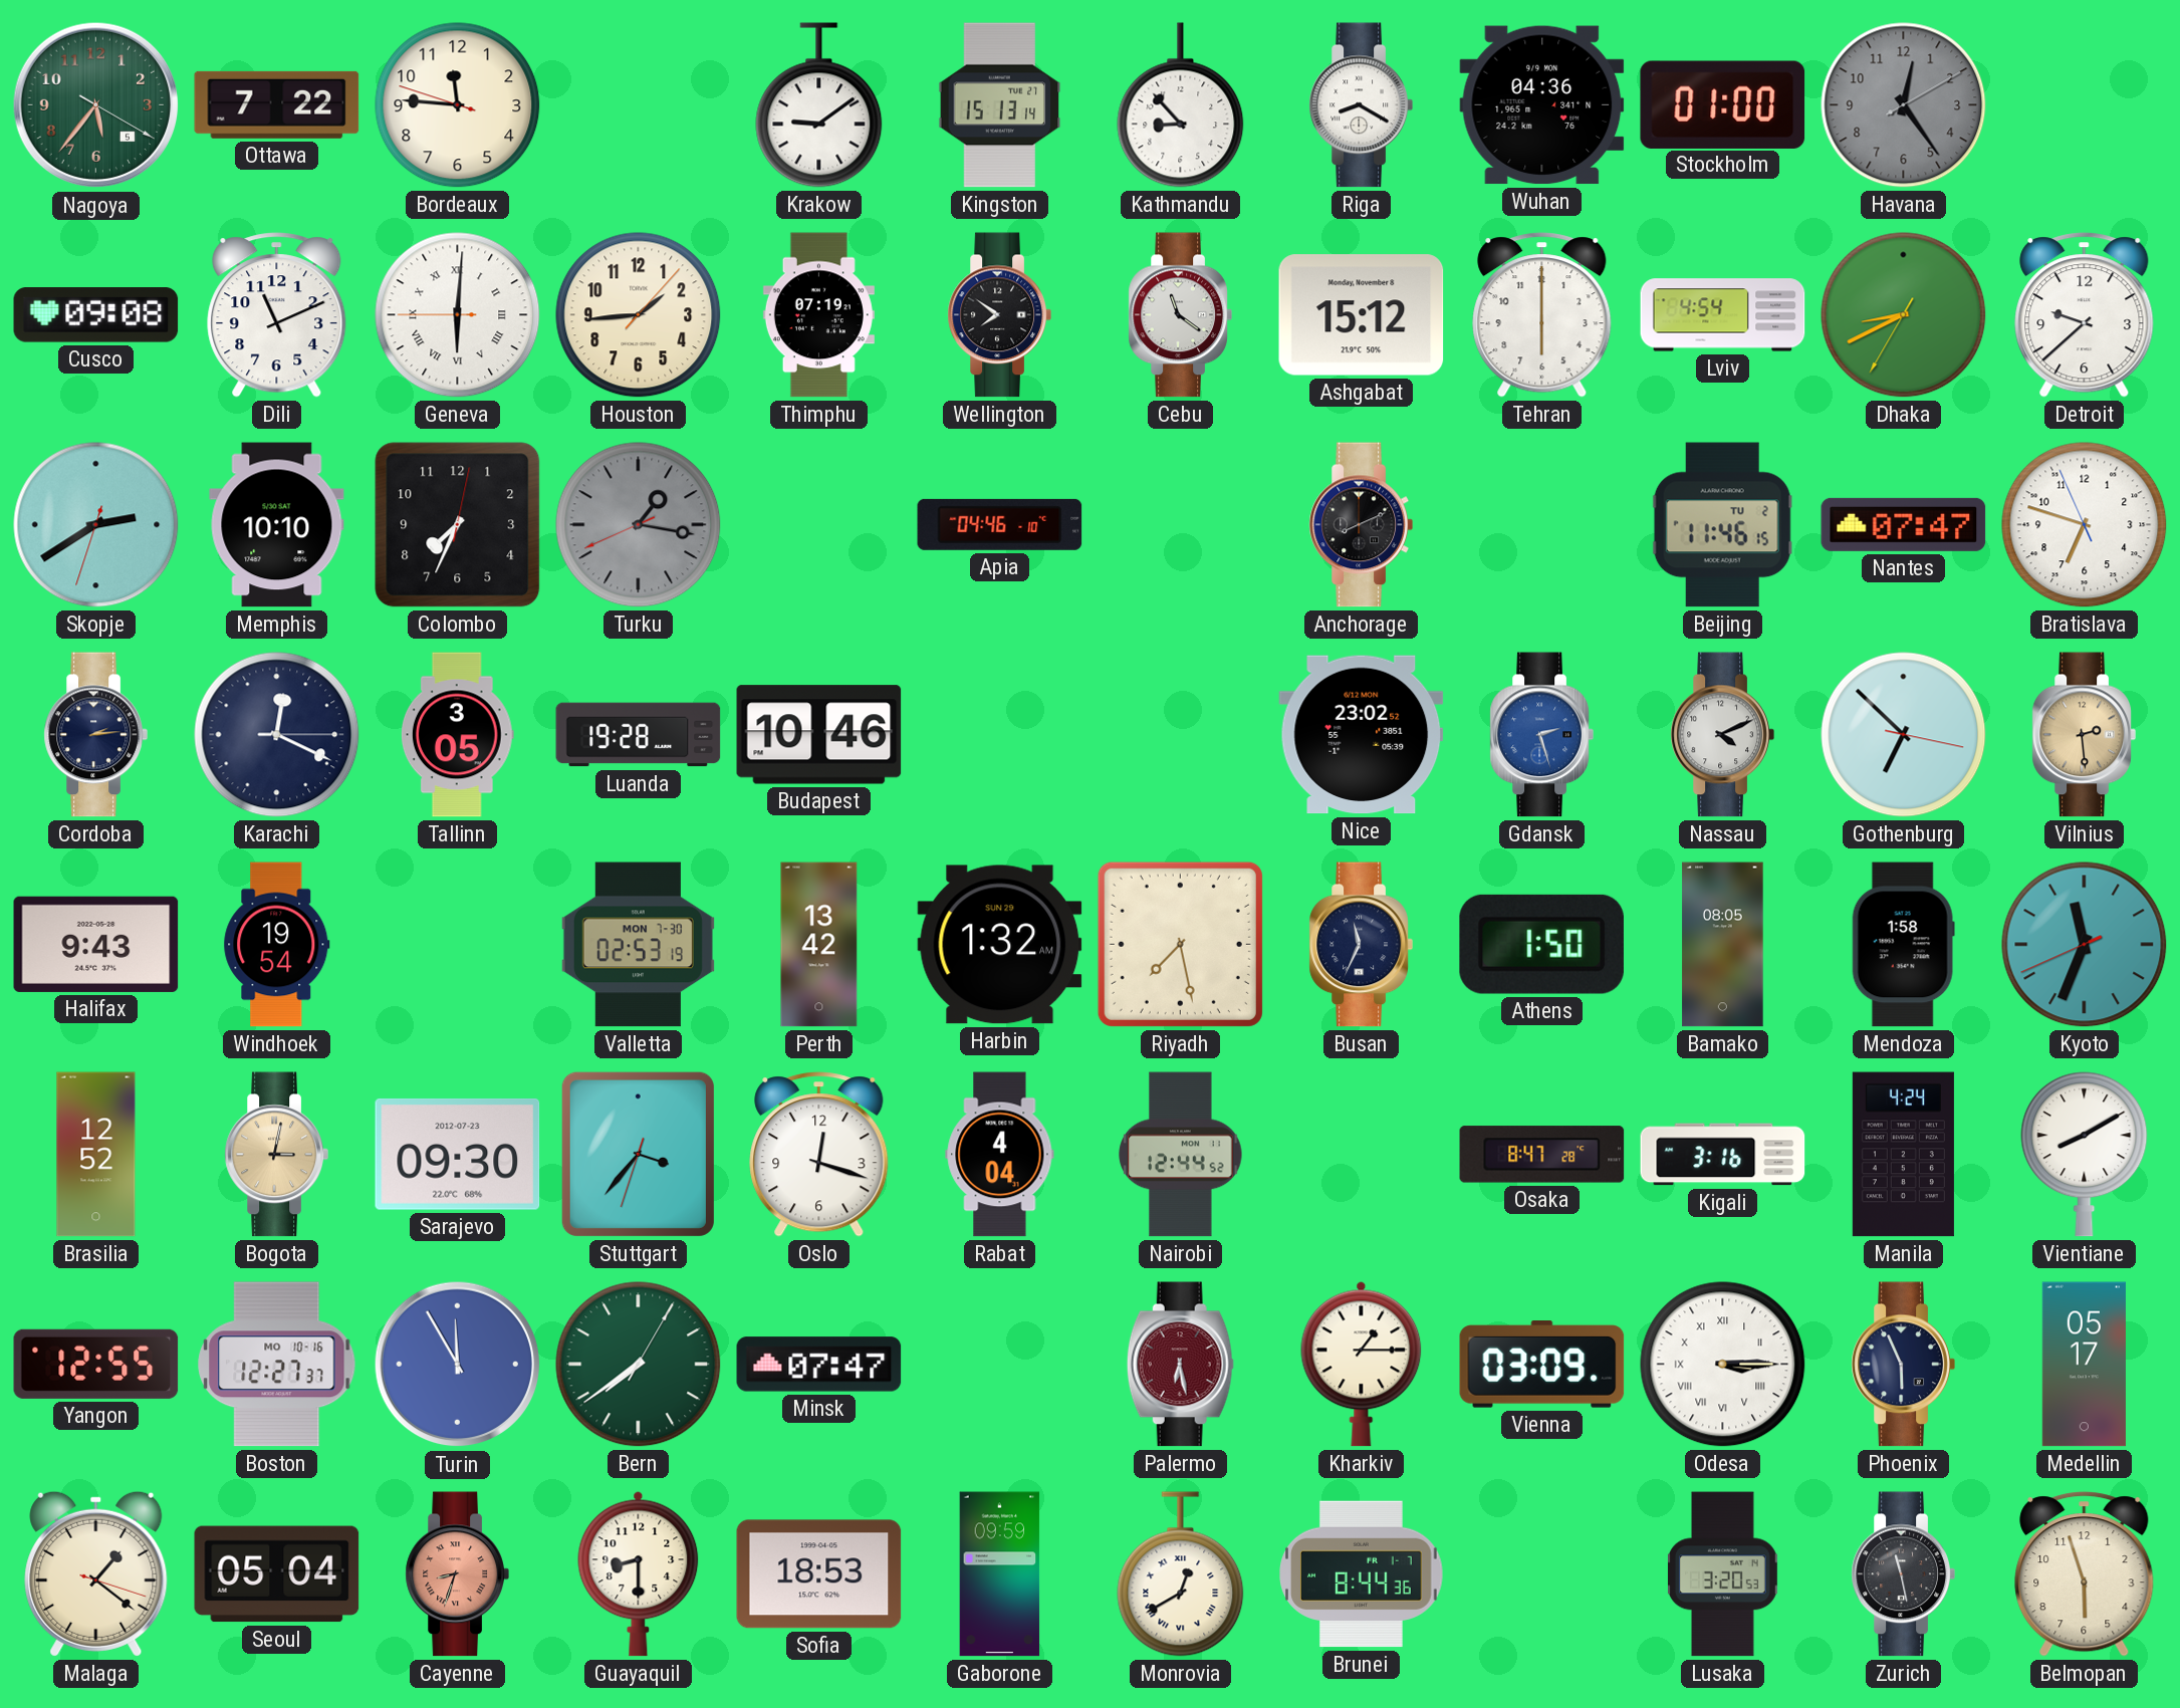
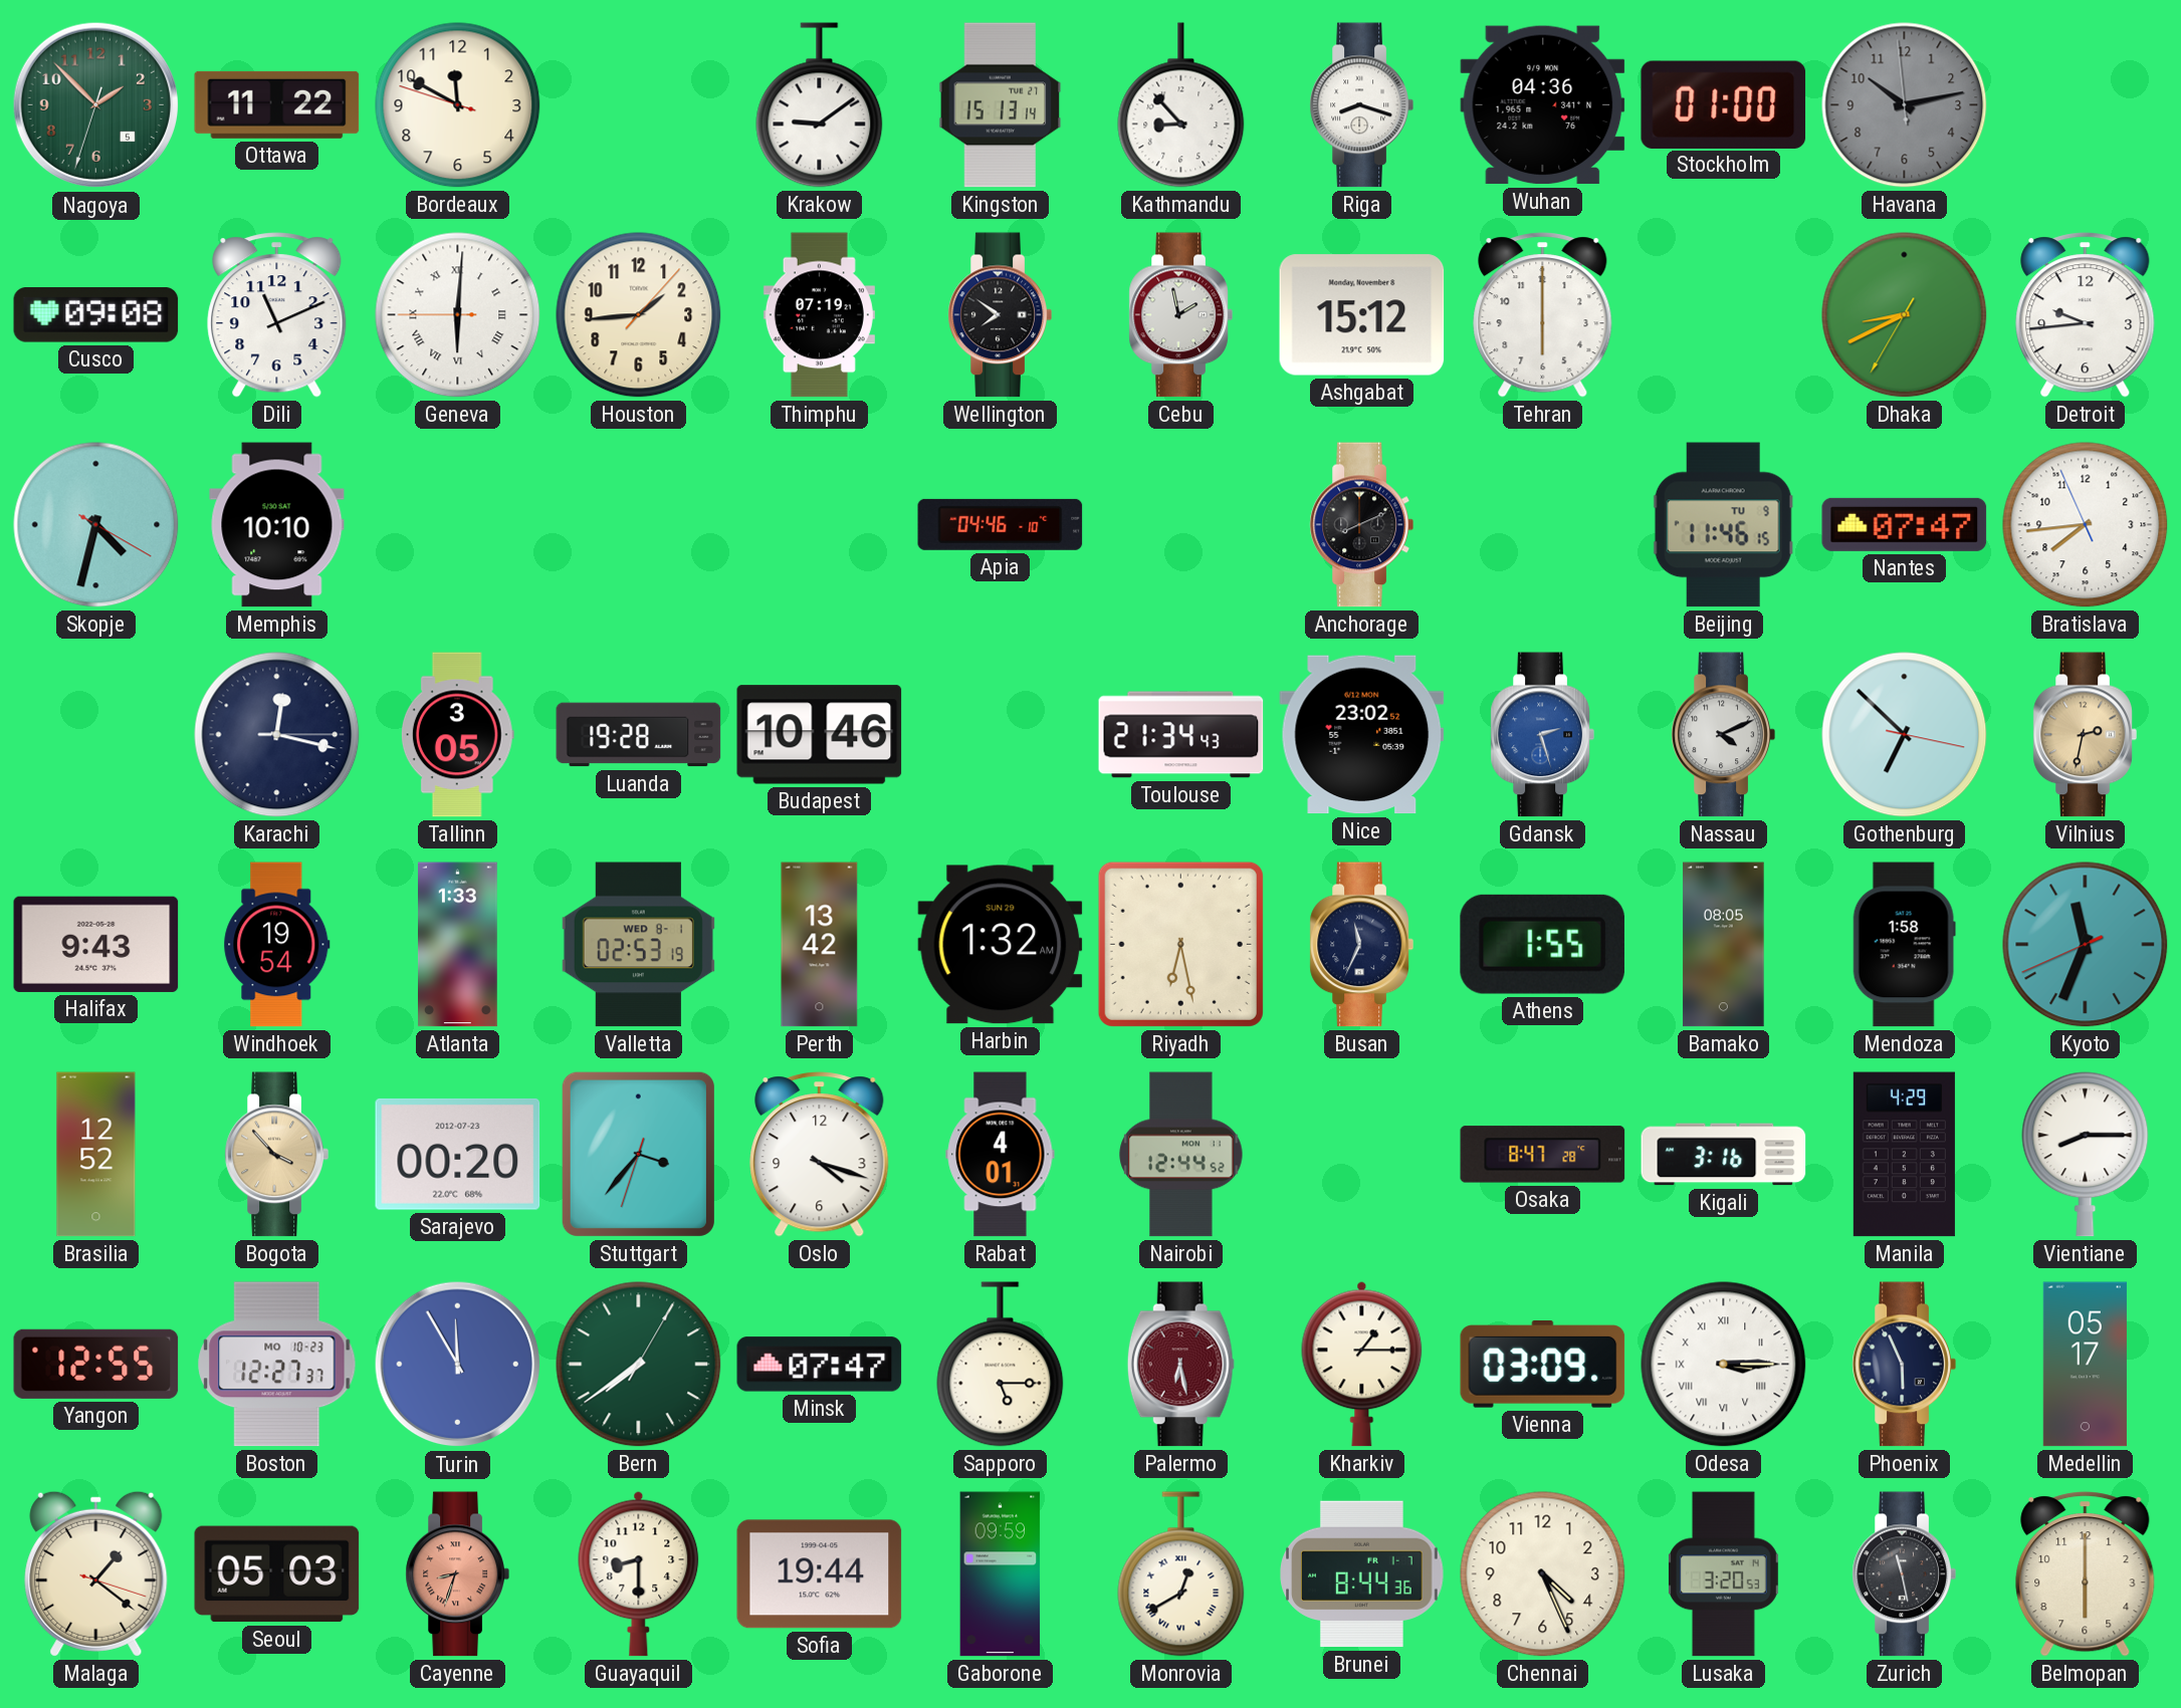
Nagoya: 5:36 -> 1:52 (96, 105)
Ottawa: 7:22 -> 11:22 (277, 104)
Bordeaux: 11:45 -> 11:49 (458, 105)
Riga: 8:20 -> 8:18 (1361, 105)
Havana: 12:24 -> 10:12 (1905, 105)
Cebu: 11:21 -> 1:58 (1180, 315)
Lviv: 4:54 -> none (1723, 315)
Detroit: 9:38 -> 9:44 (2086, 315)
Skopje: 2:39 -> 4:32 (96, 525)
Colombo: 7:34 -> none (458, 525)
Turku: 1:16 -> none (639, 525)
Beijing date: TU 2 -> TU 9 (1723, 525)
Bratislava: 6:47 -> 7:43 (2086, 525)
Cordoba: 2:14 -> none (95, 735)
Karachi: 12:19 -> 12:17 (277, 735)
Toulouse: none -> 21:34 (1181, 735)
Vilnius: 2:29 -> 2:32 (2085, 735)
Atlanta: none -> 1:33 (458, 945)
Valletta date: MON 7-30 -> WED 8-1 (638, 945)
Riyadh: 7:28 -> 6:28 (1180, 944)
Athens: 1:50 -> 1:55 (1542, 944)
Bogota: 3:02 -> 3:53 (276, 1155)
Sarajevo: 09:30 -> 00:20 (458, 1154)
Oslo: 12:18 -> 4:18 (820, 1155)
Rabat: 4:04 -> 4:01 (1001, 1155)
Manila: 4:24 -> 4:29 (1904, 1155)
Vientiane: 8:10 -> 8:15 (2086, 1155)
Boston date: MO 10-16 -> MO 10-23 (277, 1365)
Sapporo: none -> 5:15 (1001, 1365)
Seoul: 05:04 -> 05:03 (277, 1574)
Sofia: 18:53 -> 19:44 (820, 1574)
Chennai: none -> 4:26 (1543, 1574)
Belmopan: 5:57 -> 6:00 (2086, 1574)
